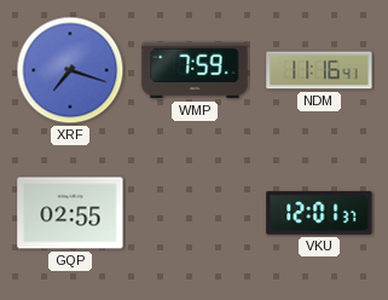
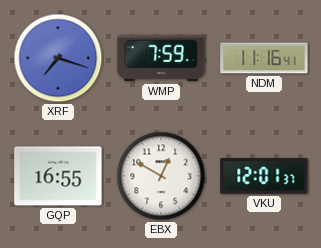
GQP: 02:55 -> 16:55 (58, 176)
EBX: none -> 12:50 (161, 176)
